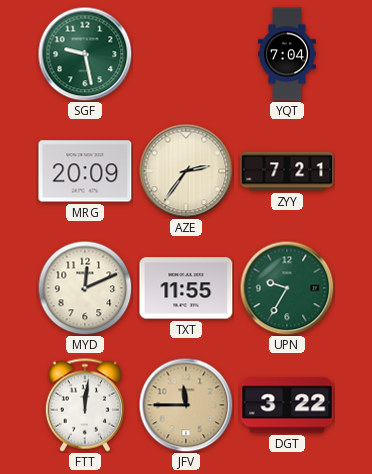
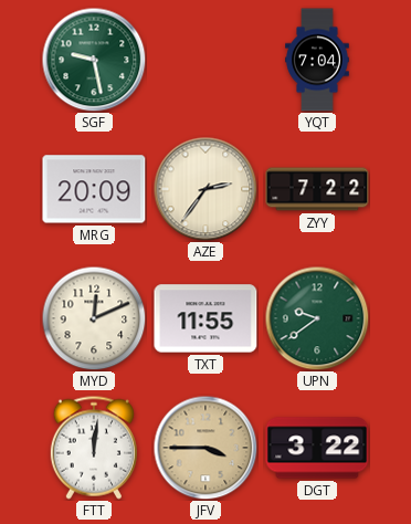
ZYY: 7:21 -> 7:22 (317, 189)
UPN: 9:35 -> 9:39 (317, 318)
JFV: 11:45 -> 3:45 (205, 448)
